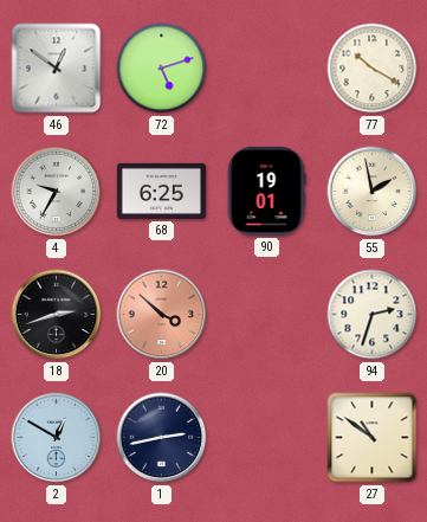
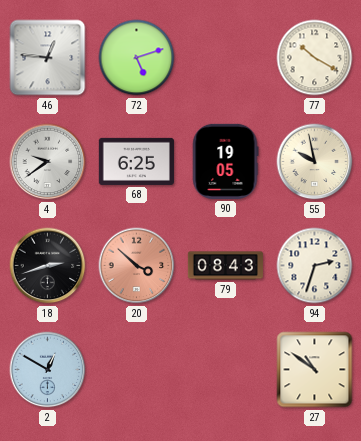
46: 12:51 -> 12:46 (48, 58)
4: 9:35 -> 9:39 (48, 162)
90: 19:01 -> 19:05 (225, 161)
55: 1:58 -> 9:58 (315, 162)
79: none -> 08:43 (225, 266)
1: 2:43 -> none (162, 438)
